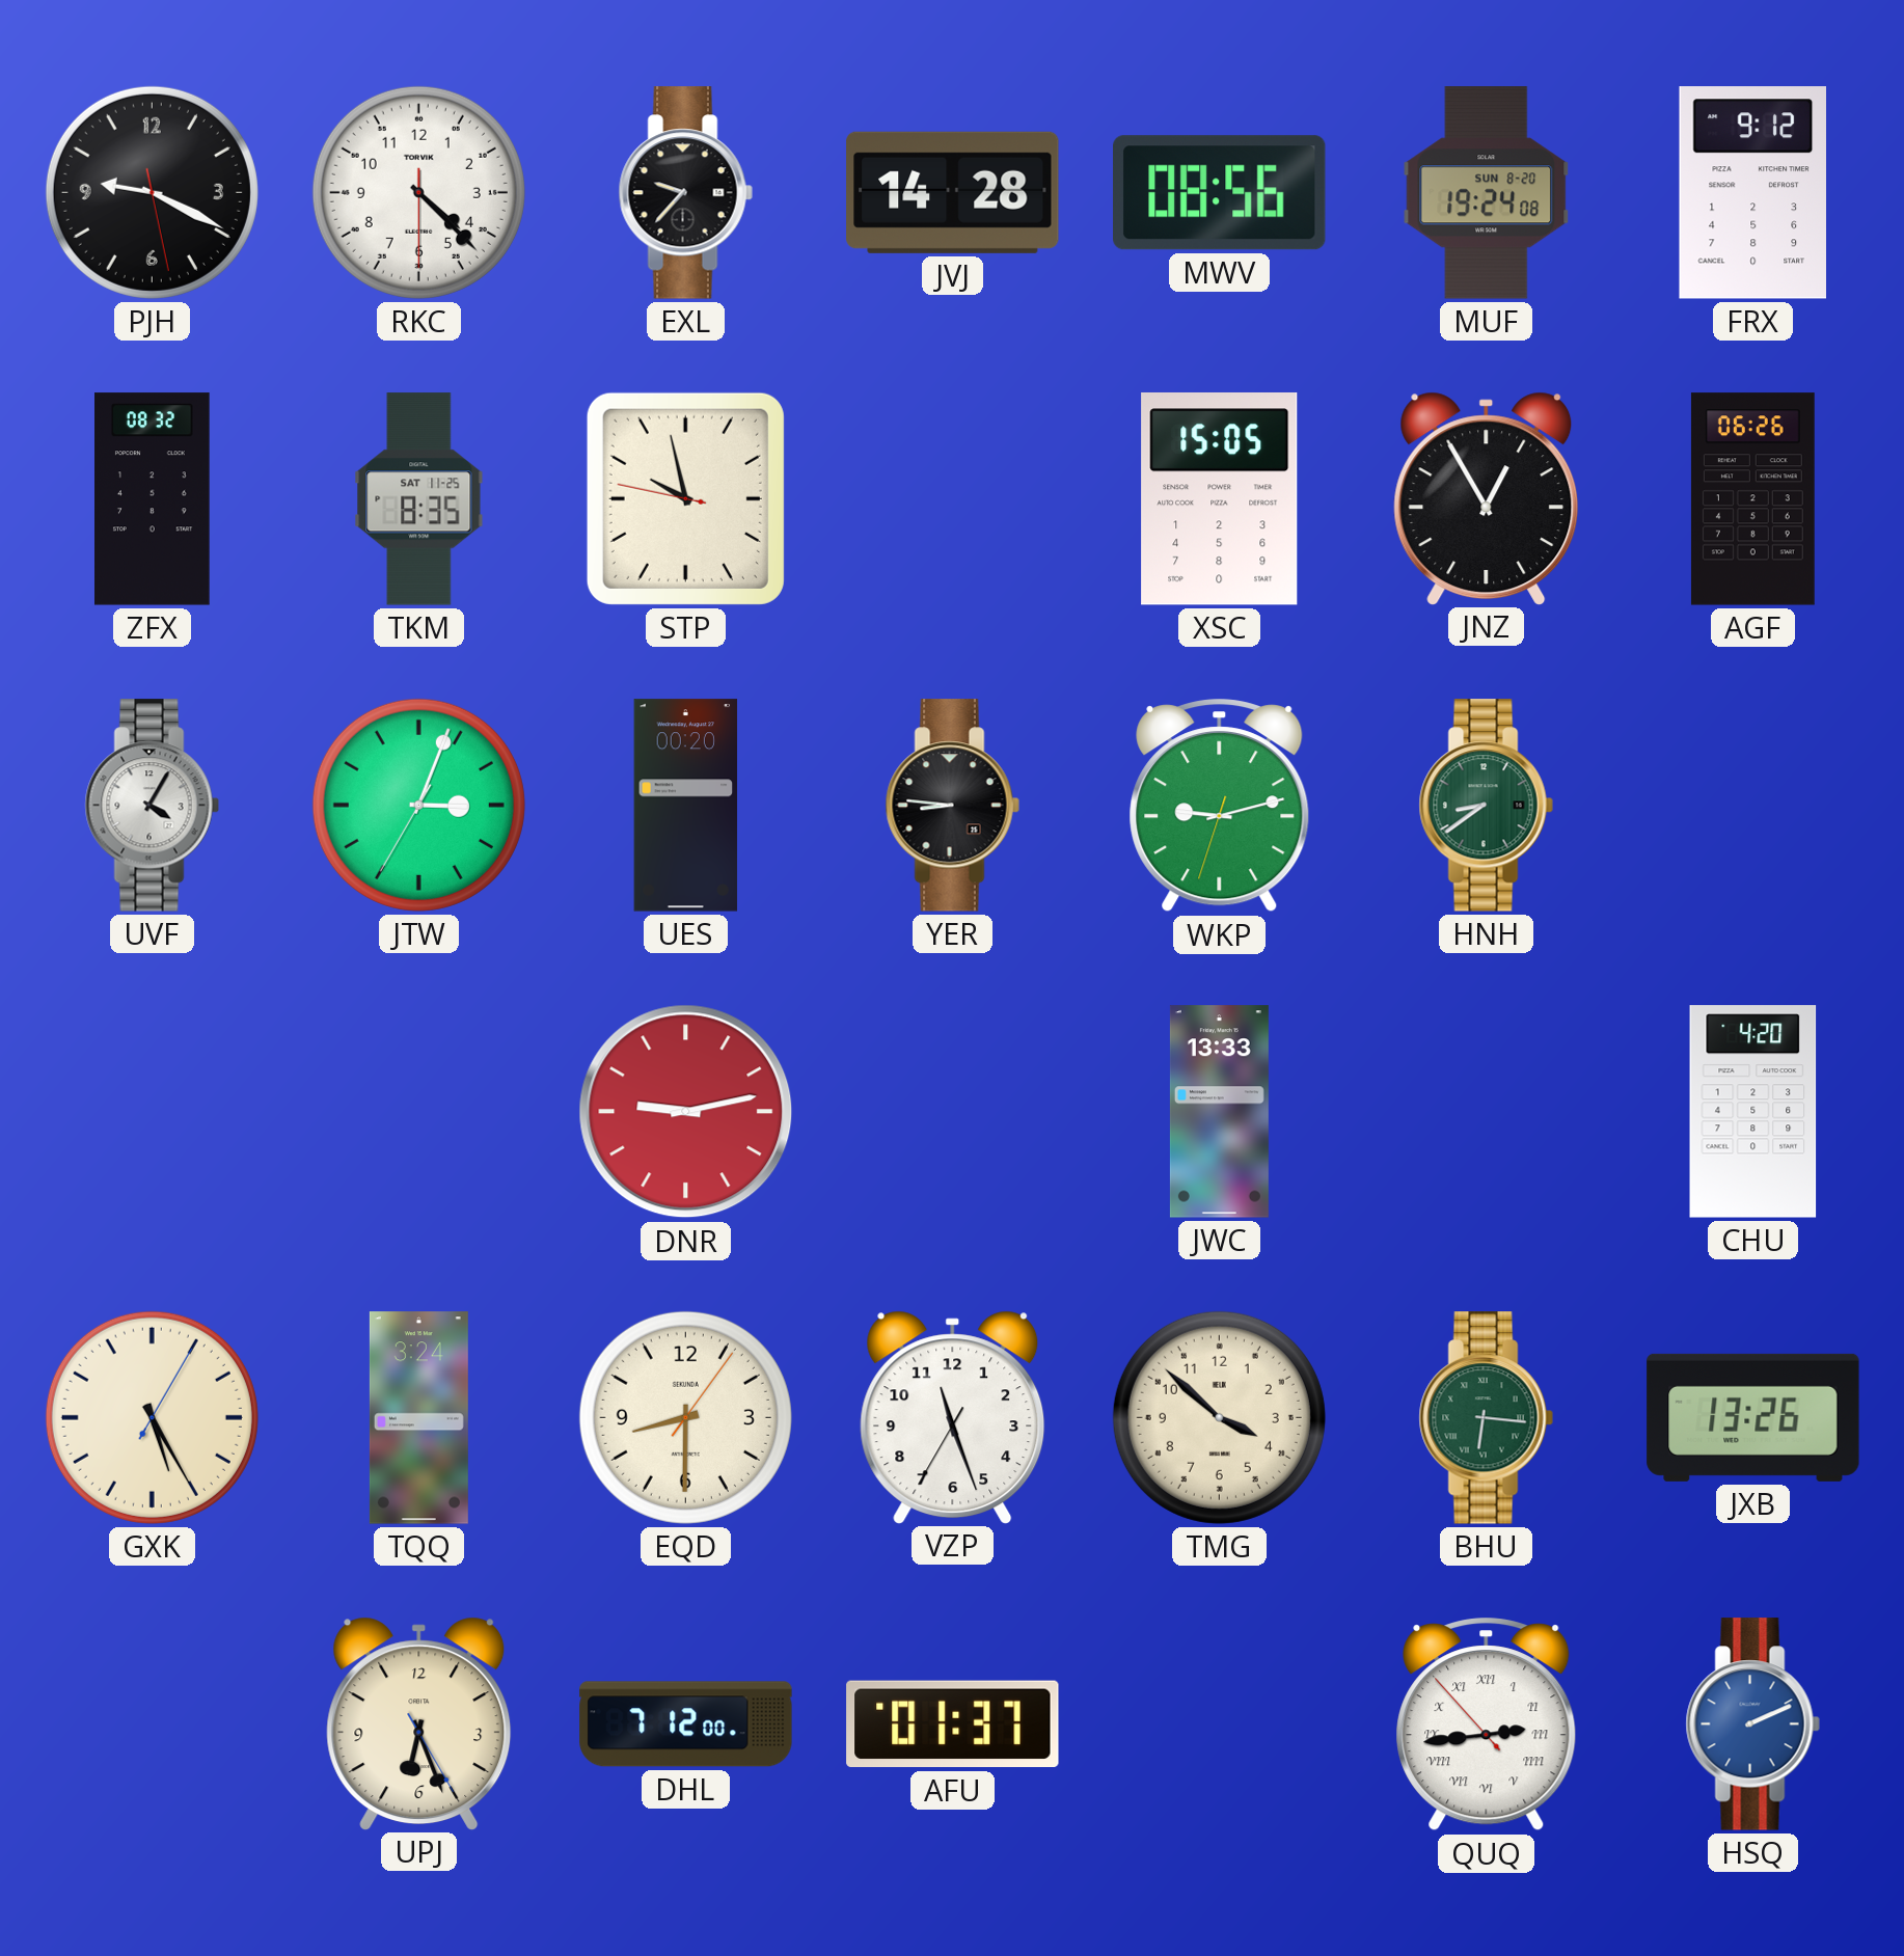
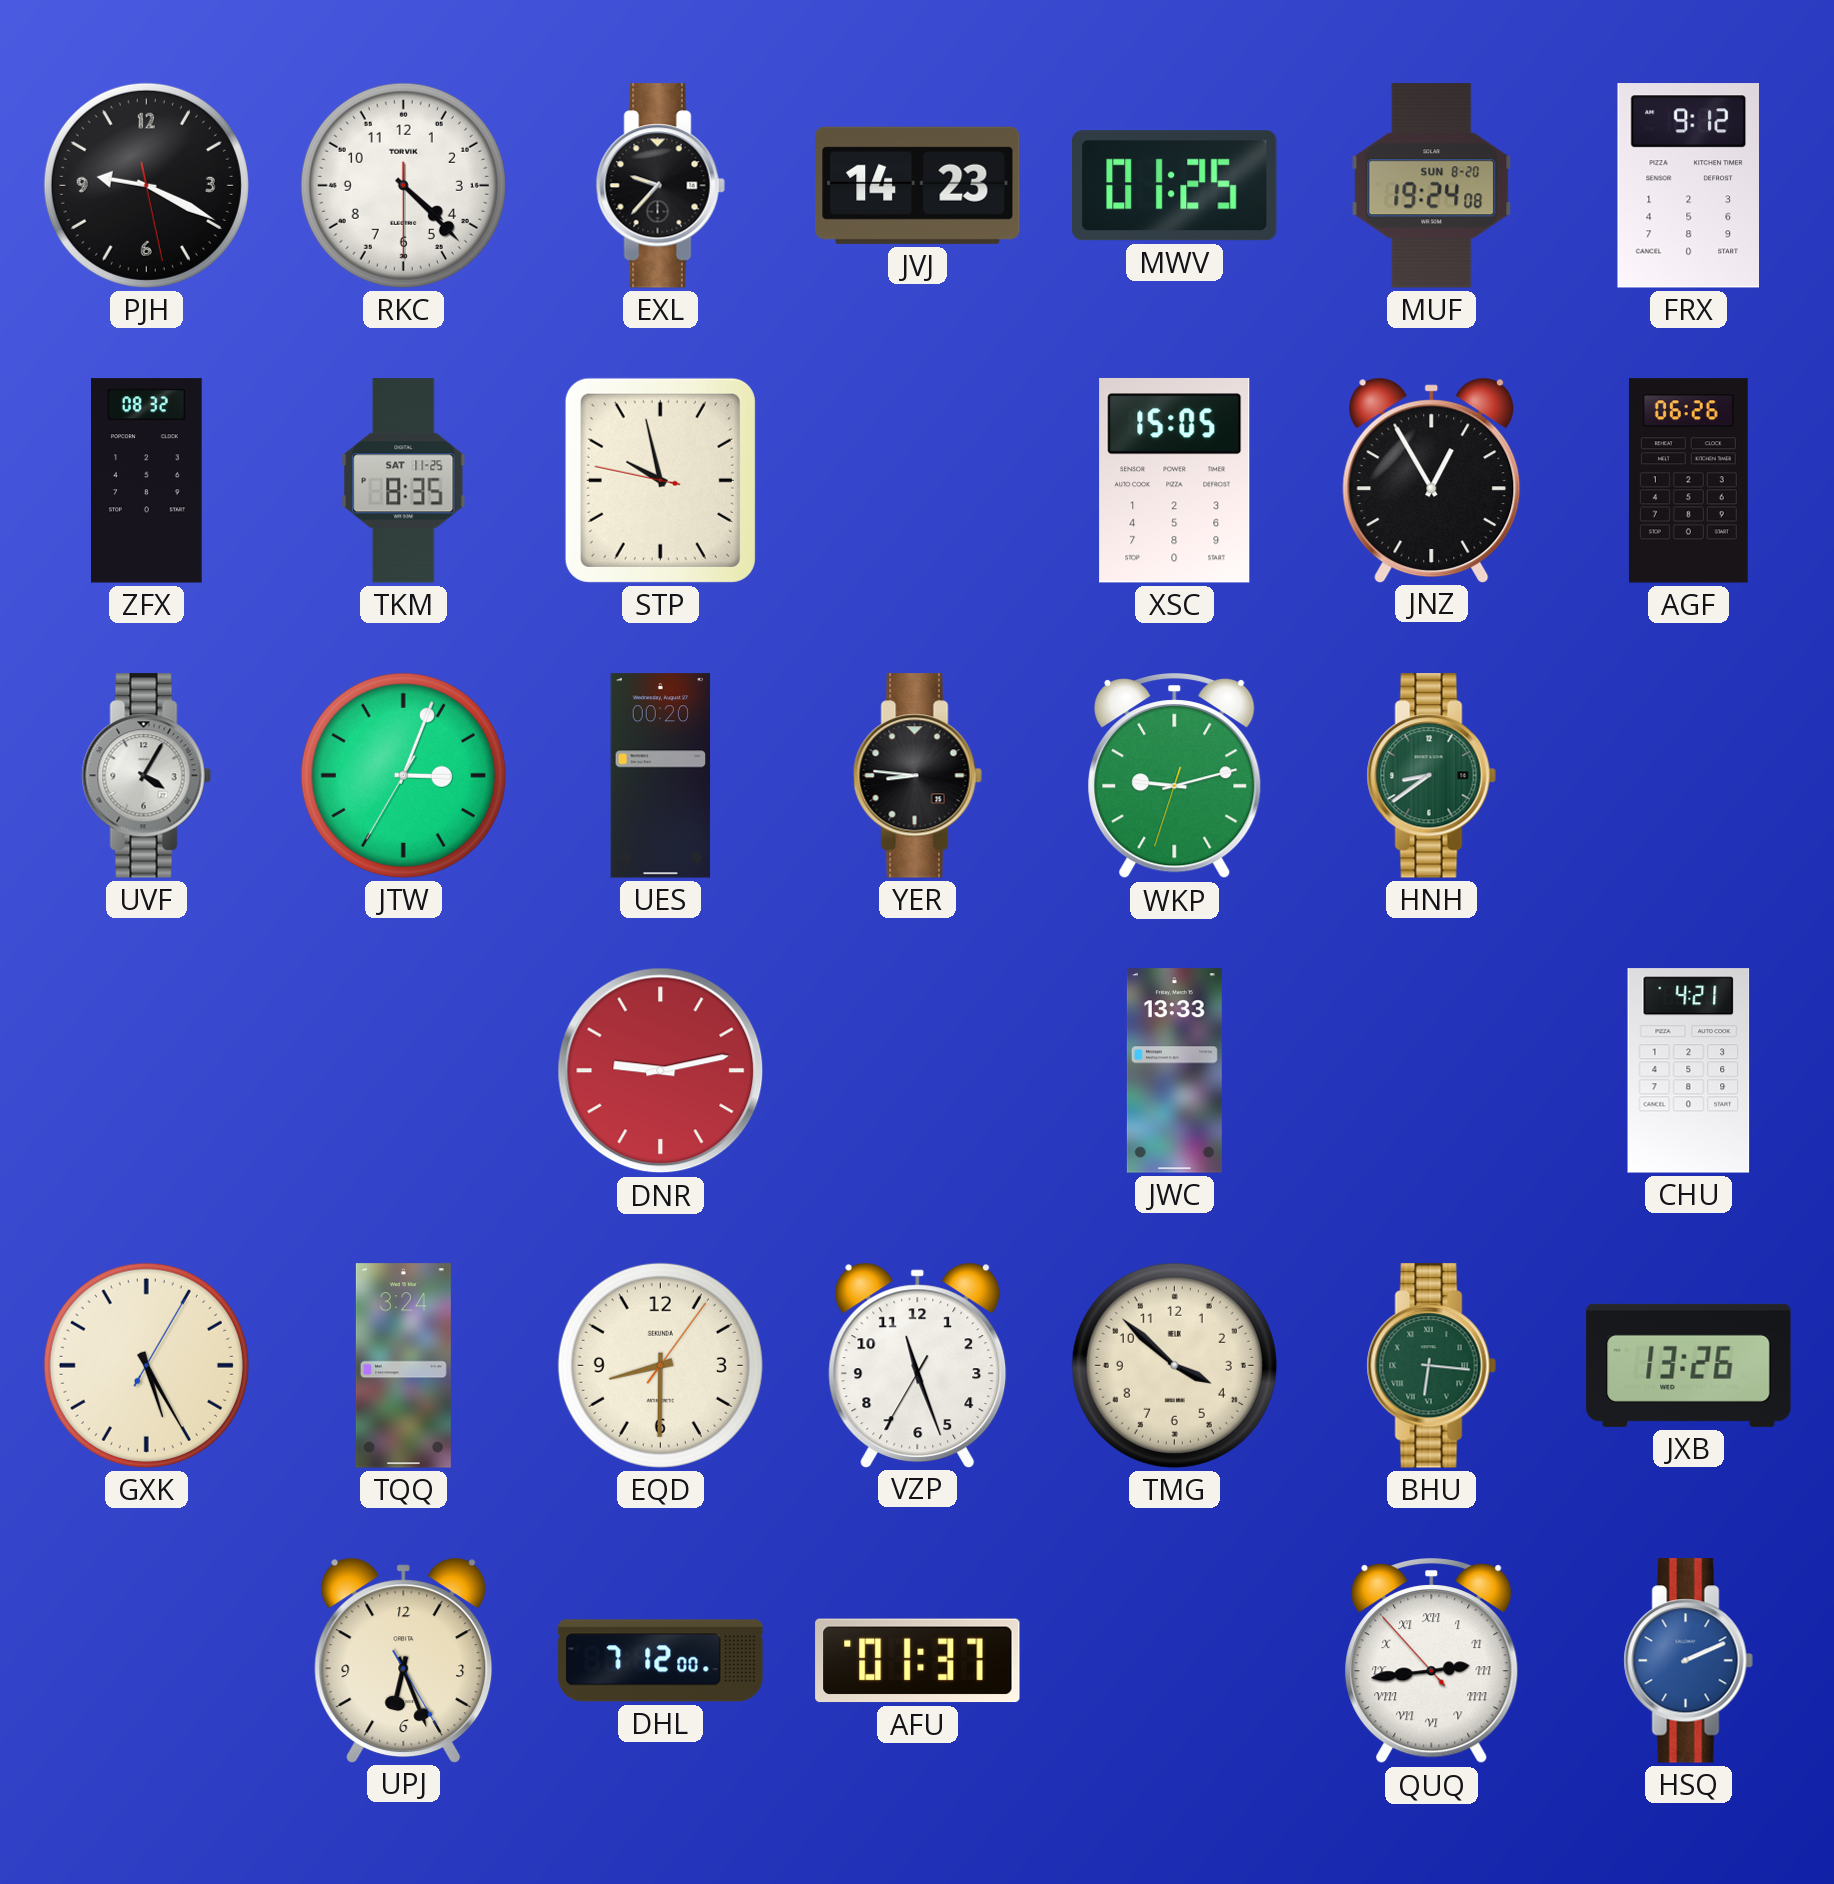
JVJ: 14:28 -> 14:23 (918, 185)
MWV: 08:56 -> 01:25 (1174, 186)
CHU: 4:20 -> 4:21 (1689, 1071)
